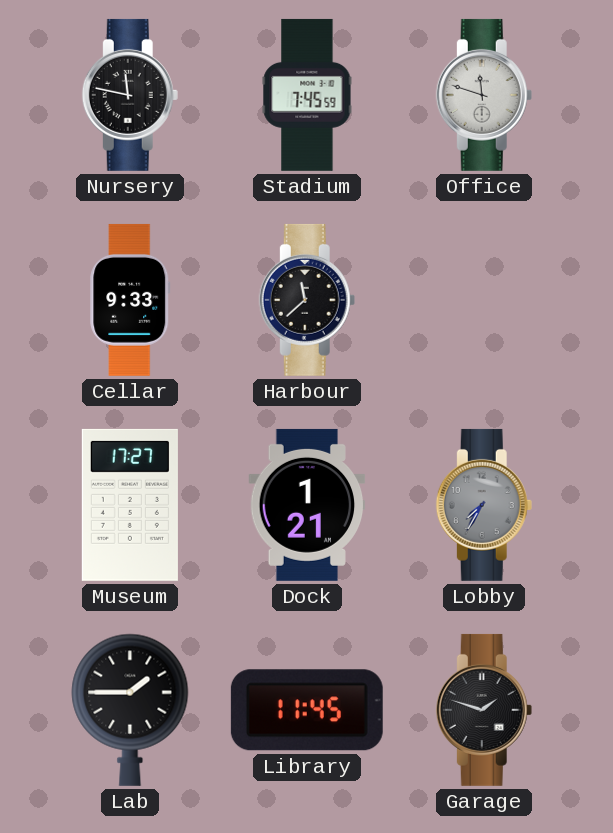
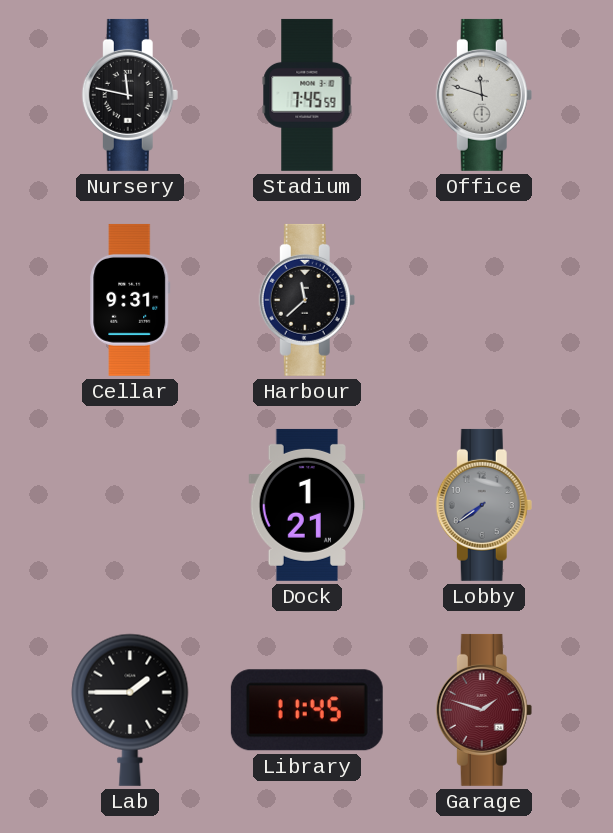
Cellar: 9:33 -> 9:31 (130, 300)
Museum: 17:27 -> none (130, 505)
Lobby: 7:35 -> 7:39 (484, 505)
Garage dial: black -> burgundy (484, 710)
